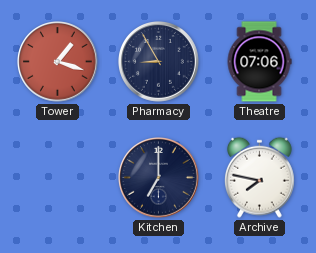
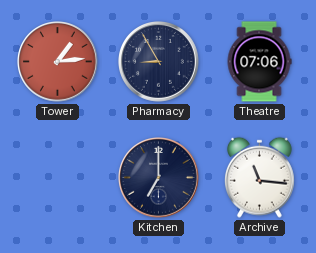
Tower: 1:18 -> 1:14 (58, 62)
Archive: 7:47 -> 11:16 (259, 177)
